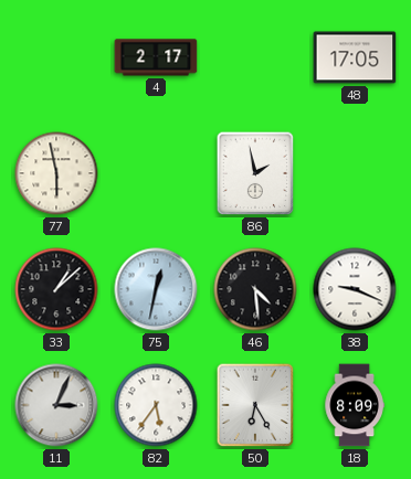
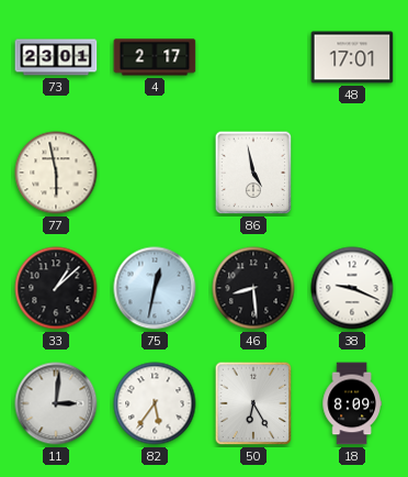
73: none -> 23:01 (56, 57)
48: 17:05 -> 17:01 (352, 57)
86: 1:58 -> 4:58 (253, 173)
46: 4:29 -> 8:29 (253, 288)
11: 3:04 -> 3:01 (56, 403)
